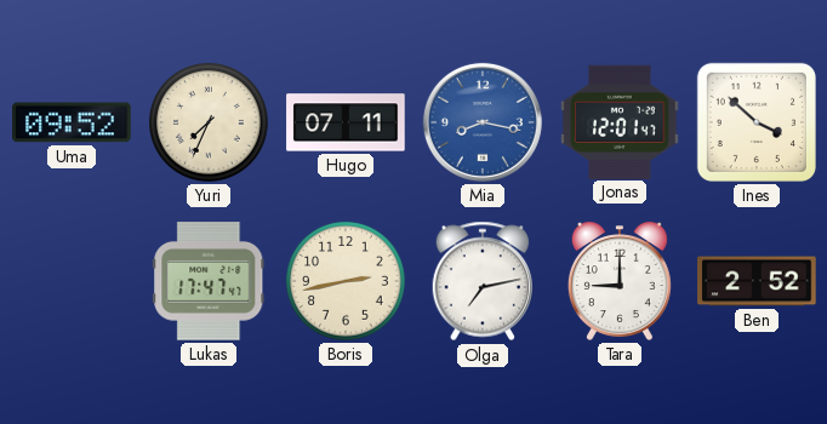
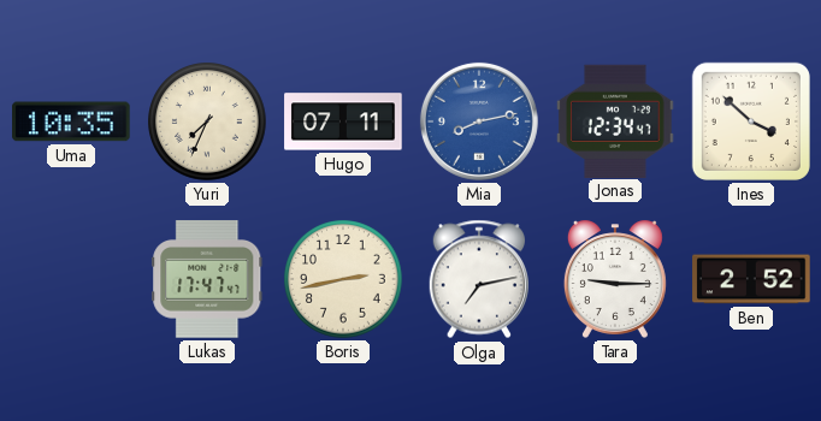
Uma: 09:52 -> 10:35 (71, 121)
Mia: 8:17 -> 8:13 (479, 121)
Jonas: 12:01 -> 12:34 (615, 120)
Tara: 9:00 -> 9:15 (615, 279)
